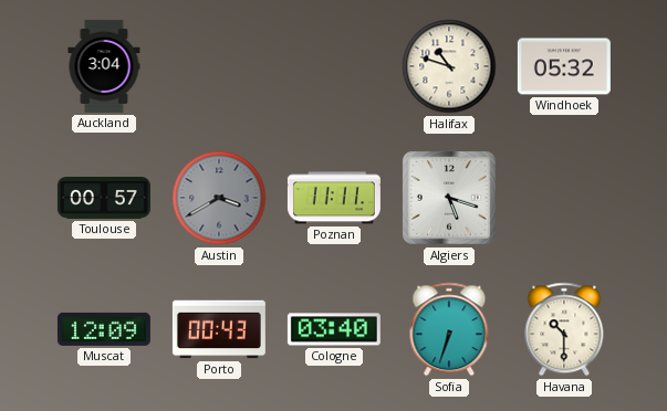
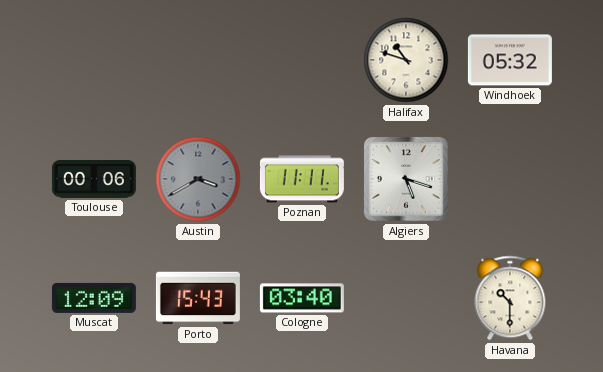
Auckland: 3:04 -> none (104, 66)
Toulouse: 00:57 -> 00:06 (94, 180)
Porto: 00:43 -> 15:43 (198, 298)
Sofia: 6:33 -> none (449, 329)
